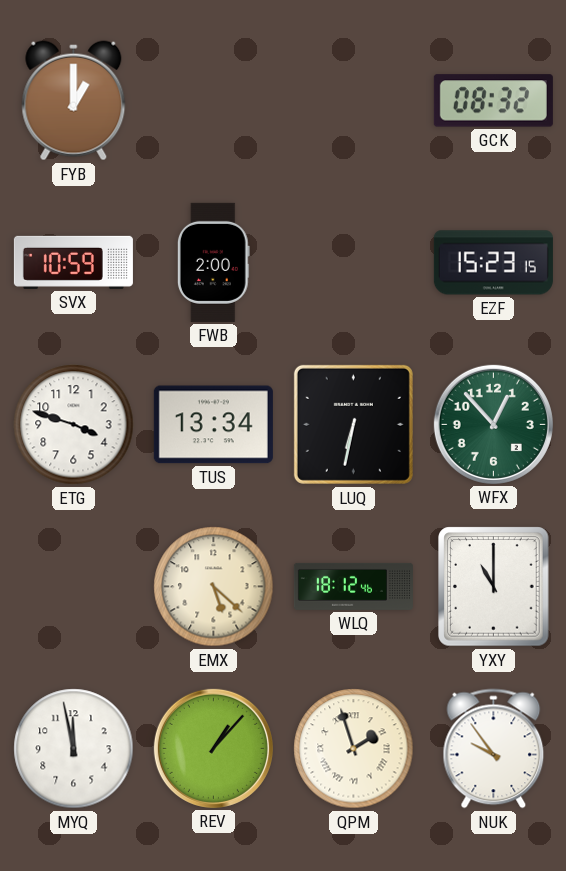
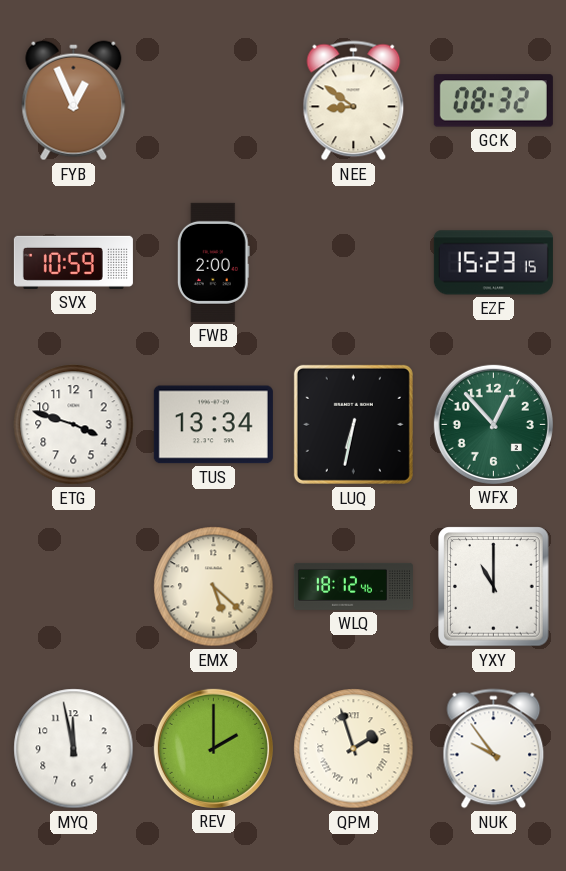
FYB: 1:00 -> 12:56 (74, 101)
NEE: none -> 8:51 (354, 101)
REV: 1:07 -> 2:00 (213, 748)
